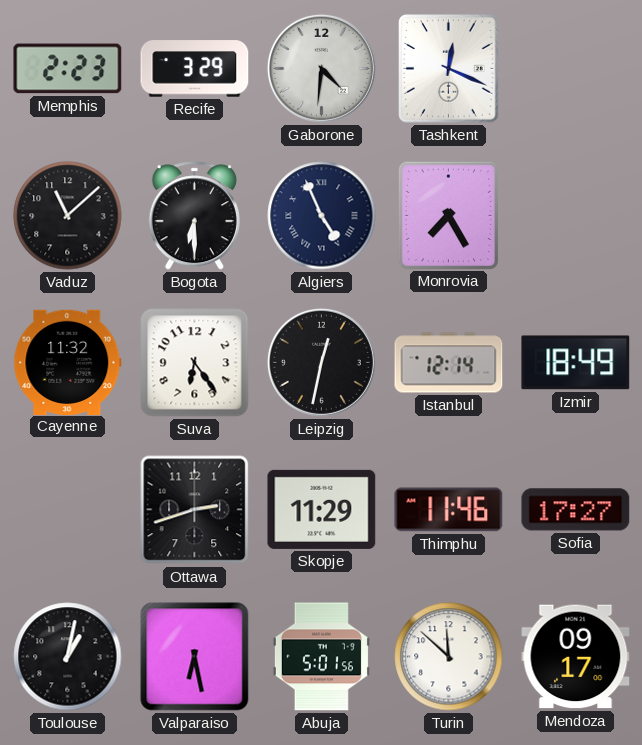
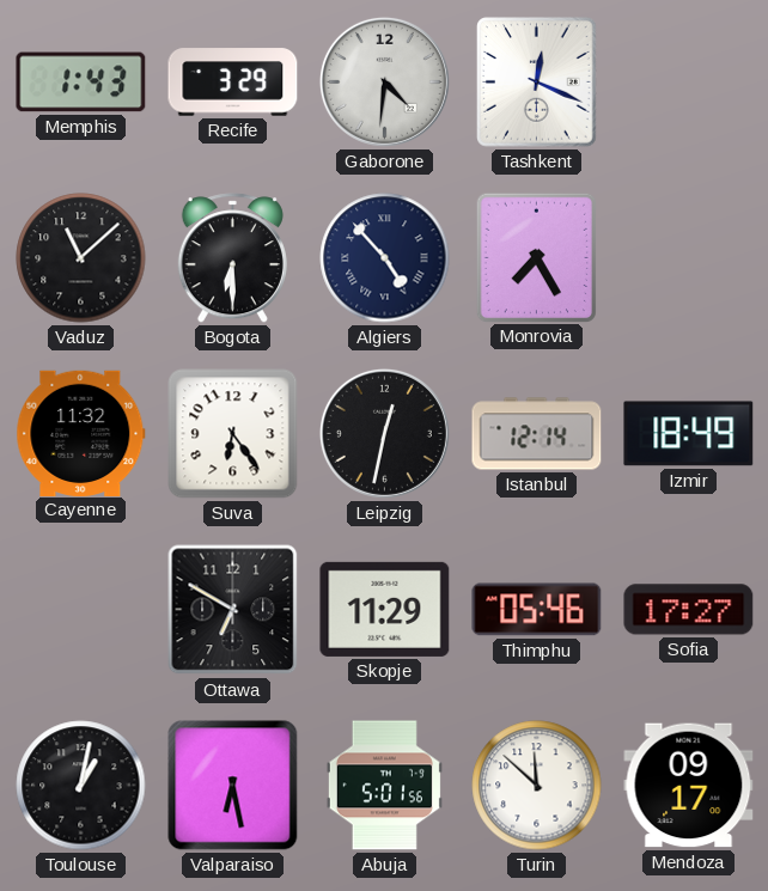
Memphis: 2:23 -> 1:43 (81, 83)
Algiers: 4:56 -> 4:53 (385, 258)
Ottawa: 2:42 -> 6:50 (233, 610)
Thimphu: 11:46 -> 05:46 (537, 610)
